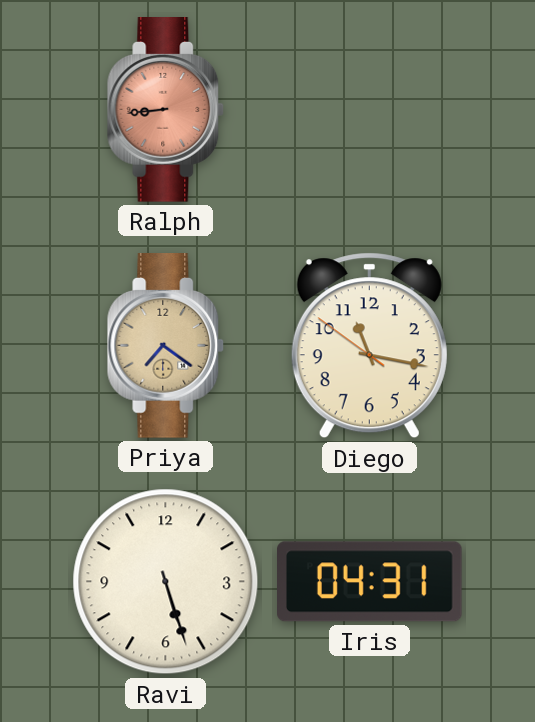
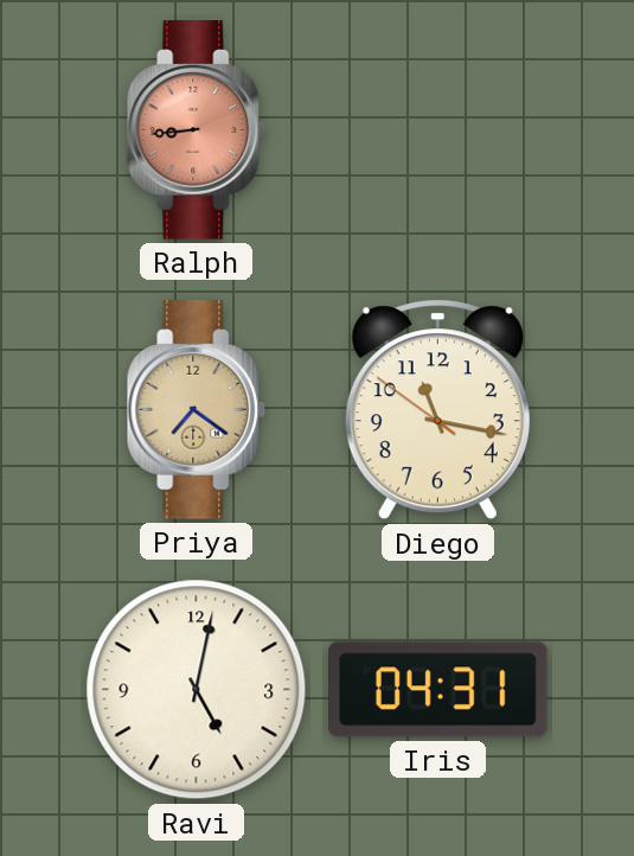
Ravi: 5:27 -> 5:02 (197, 690)
